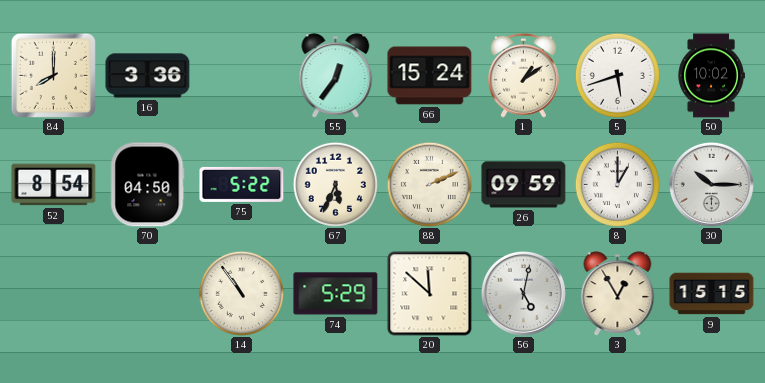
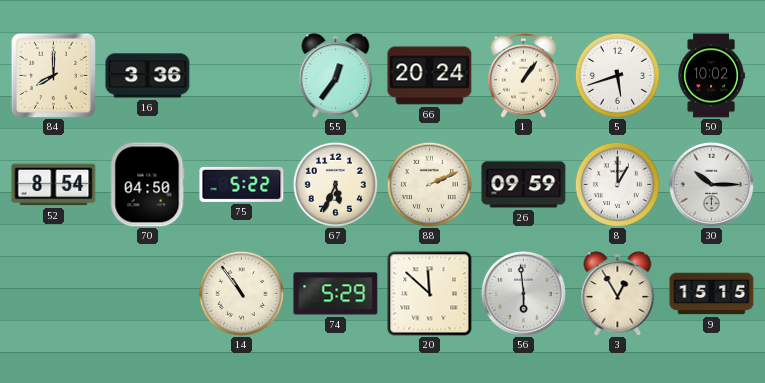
66: 15:24 -> 20:24 (430, 76)
1: 1:09 -> 1:06 (523, 75)
56: 5:02 -> 5:59 (523, 293)
